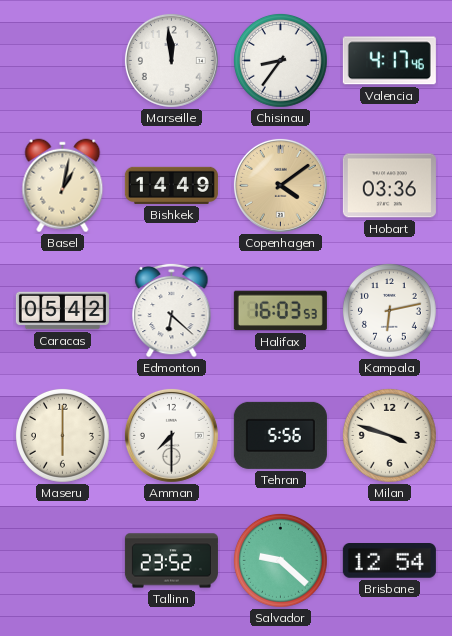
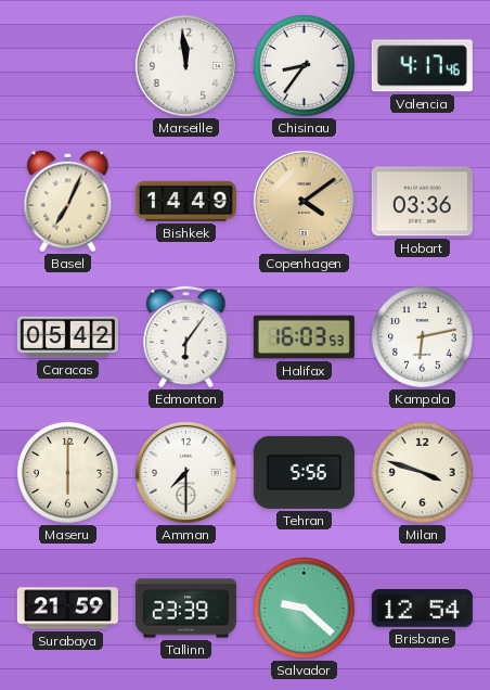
Basel: 1:02 -> 7:04 (68, 202)
Edmonton: 6:22 -> 6:06 (186, 336)
Surabaya: none -> 21:59 (67, 609)
Tallinn: 23:52 -> 23:39 (185, 609)
